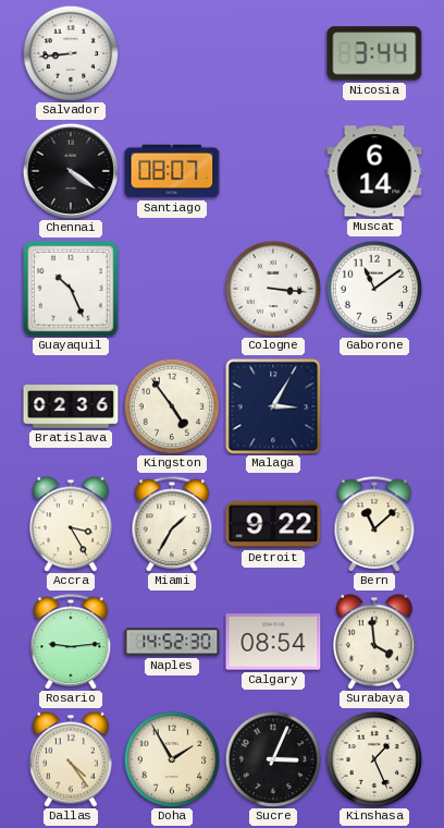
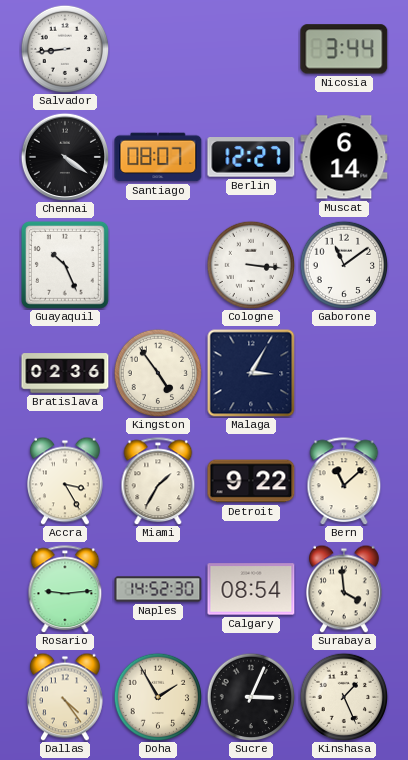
Berlin: none -> 12:27 (251, 158)
